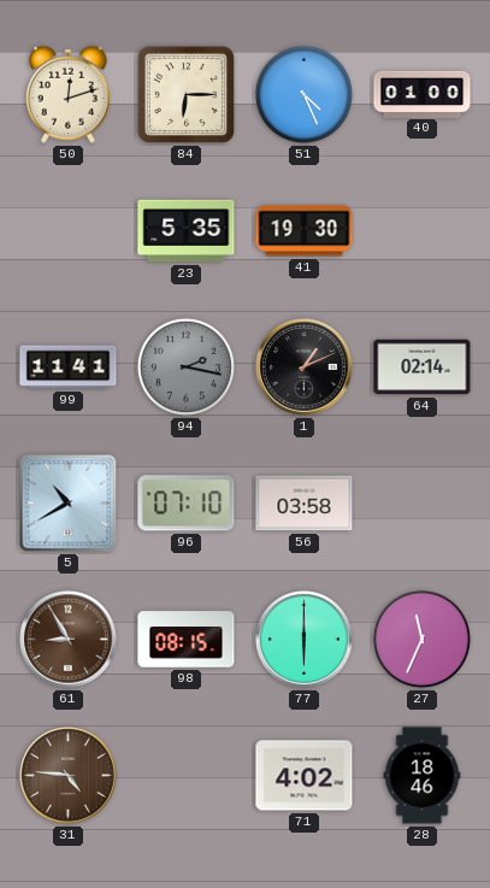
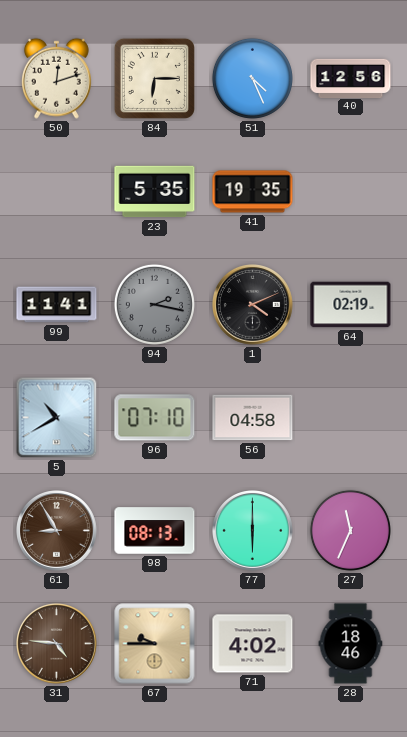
40: 01:00 -> 12:56 (351, 78)
41: 19:30 -> 19:35 (253, 192)
1: 1:11 -> 4:11 (253, 305)
64: 02:14 -> 02:19 (351, 305)
56: 03:58 -> 04:58 (253, 418)
98: 08:15 -> 08:13 (155, 531)
67: none -> 9:45 (155, 644)
